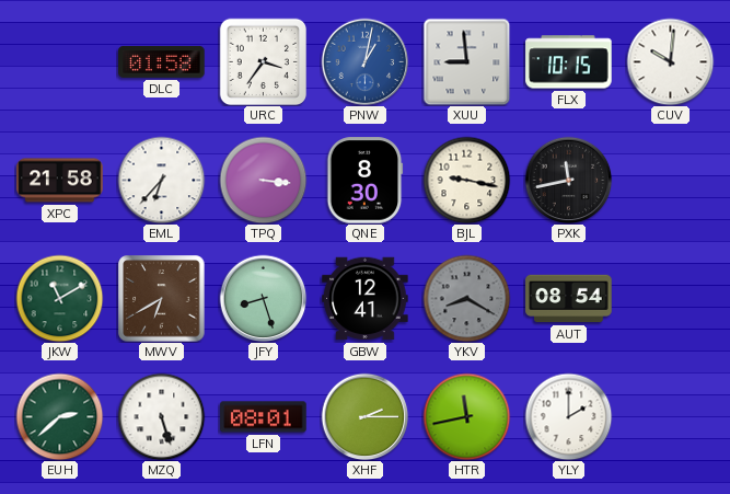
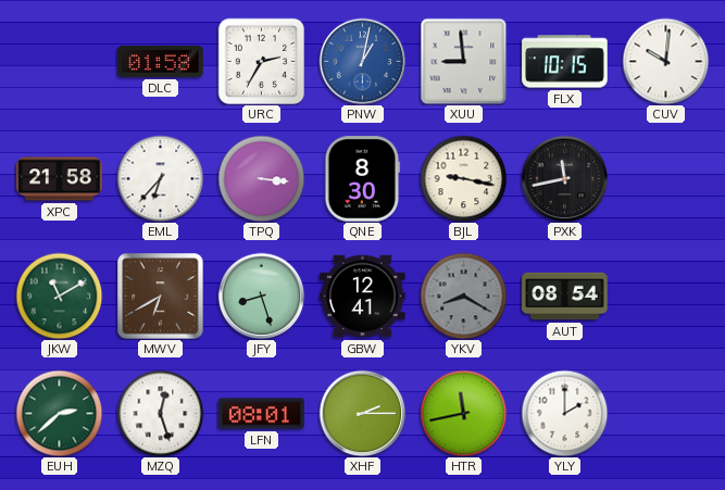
URC: 3:36 -> 2:35 (261, 61)
MZQ: 5:27 -> 12:27 (160, 413)
